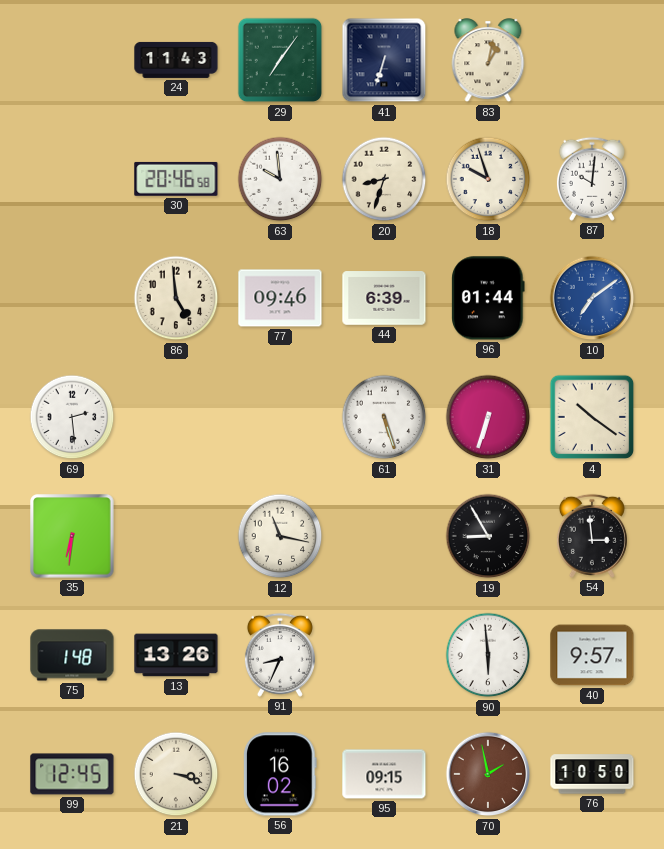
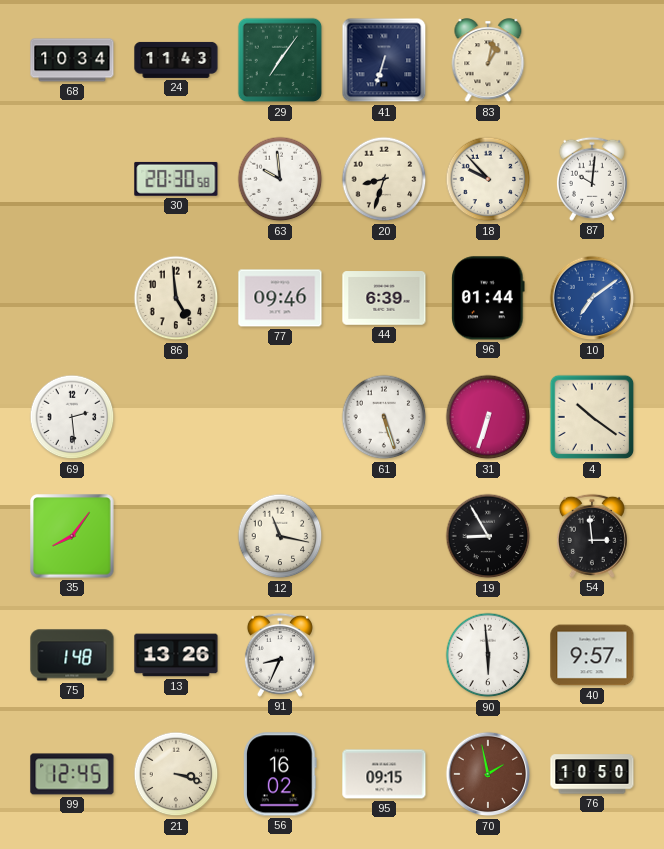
68: none -> 10:34 (72, 60)
30: 20:46 -> 20:30 (176, 179)
18: 9:57 -> 9:53 (488, 179)
35: 6:31 -> 8:06 (72, 536)
